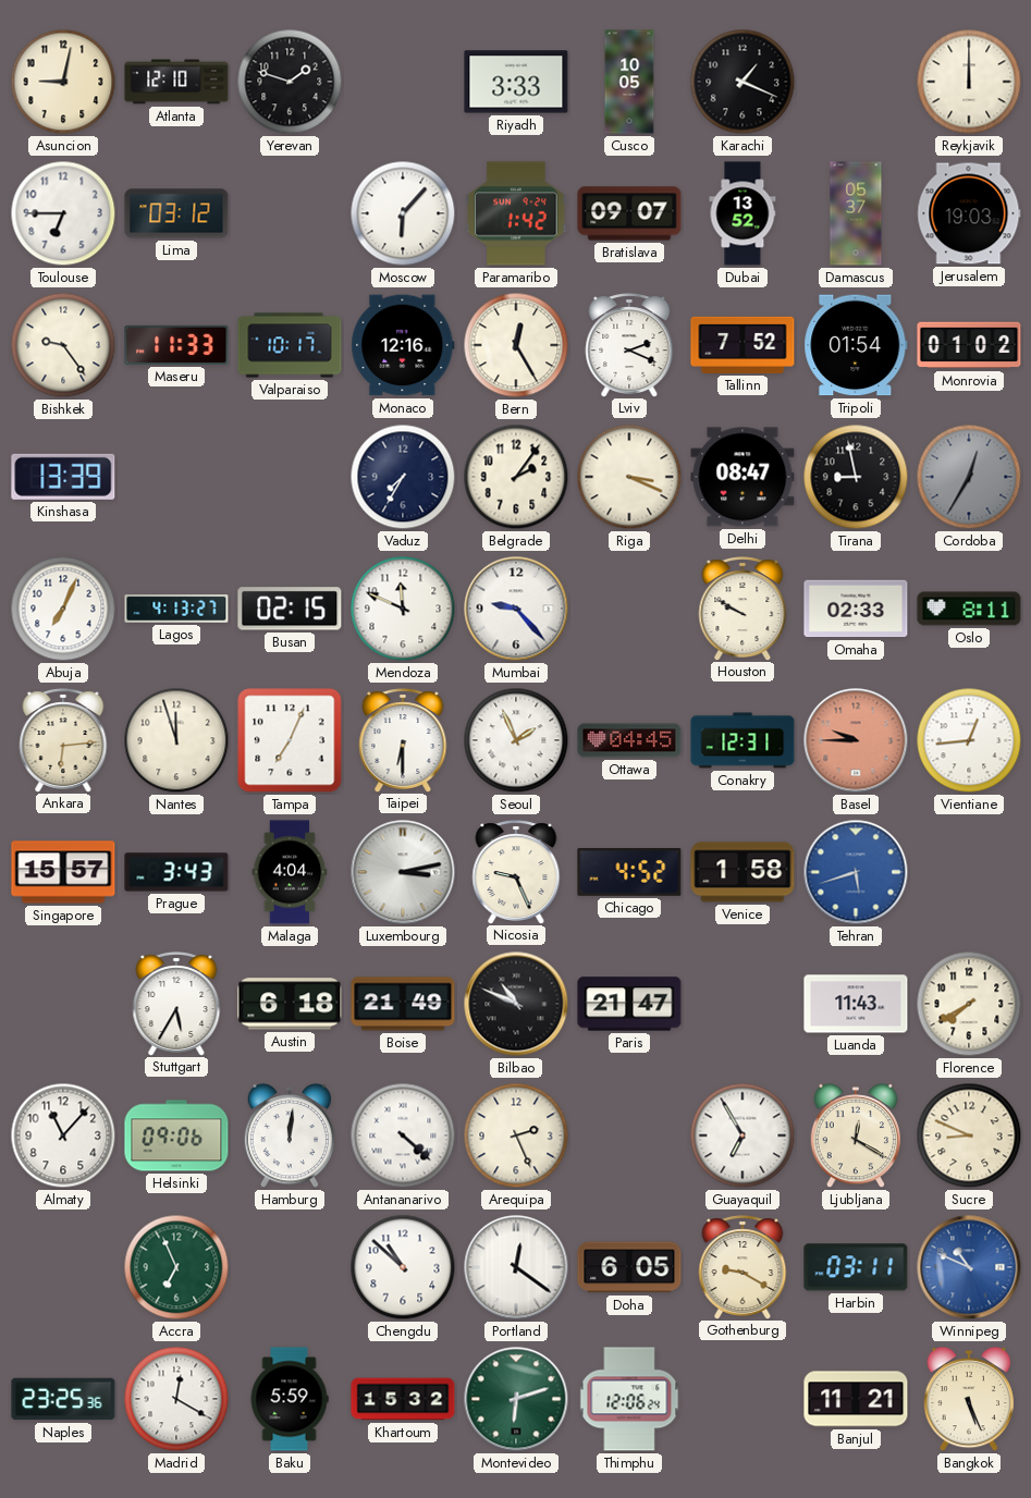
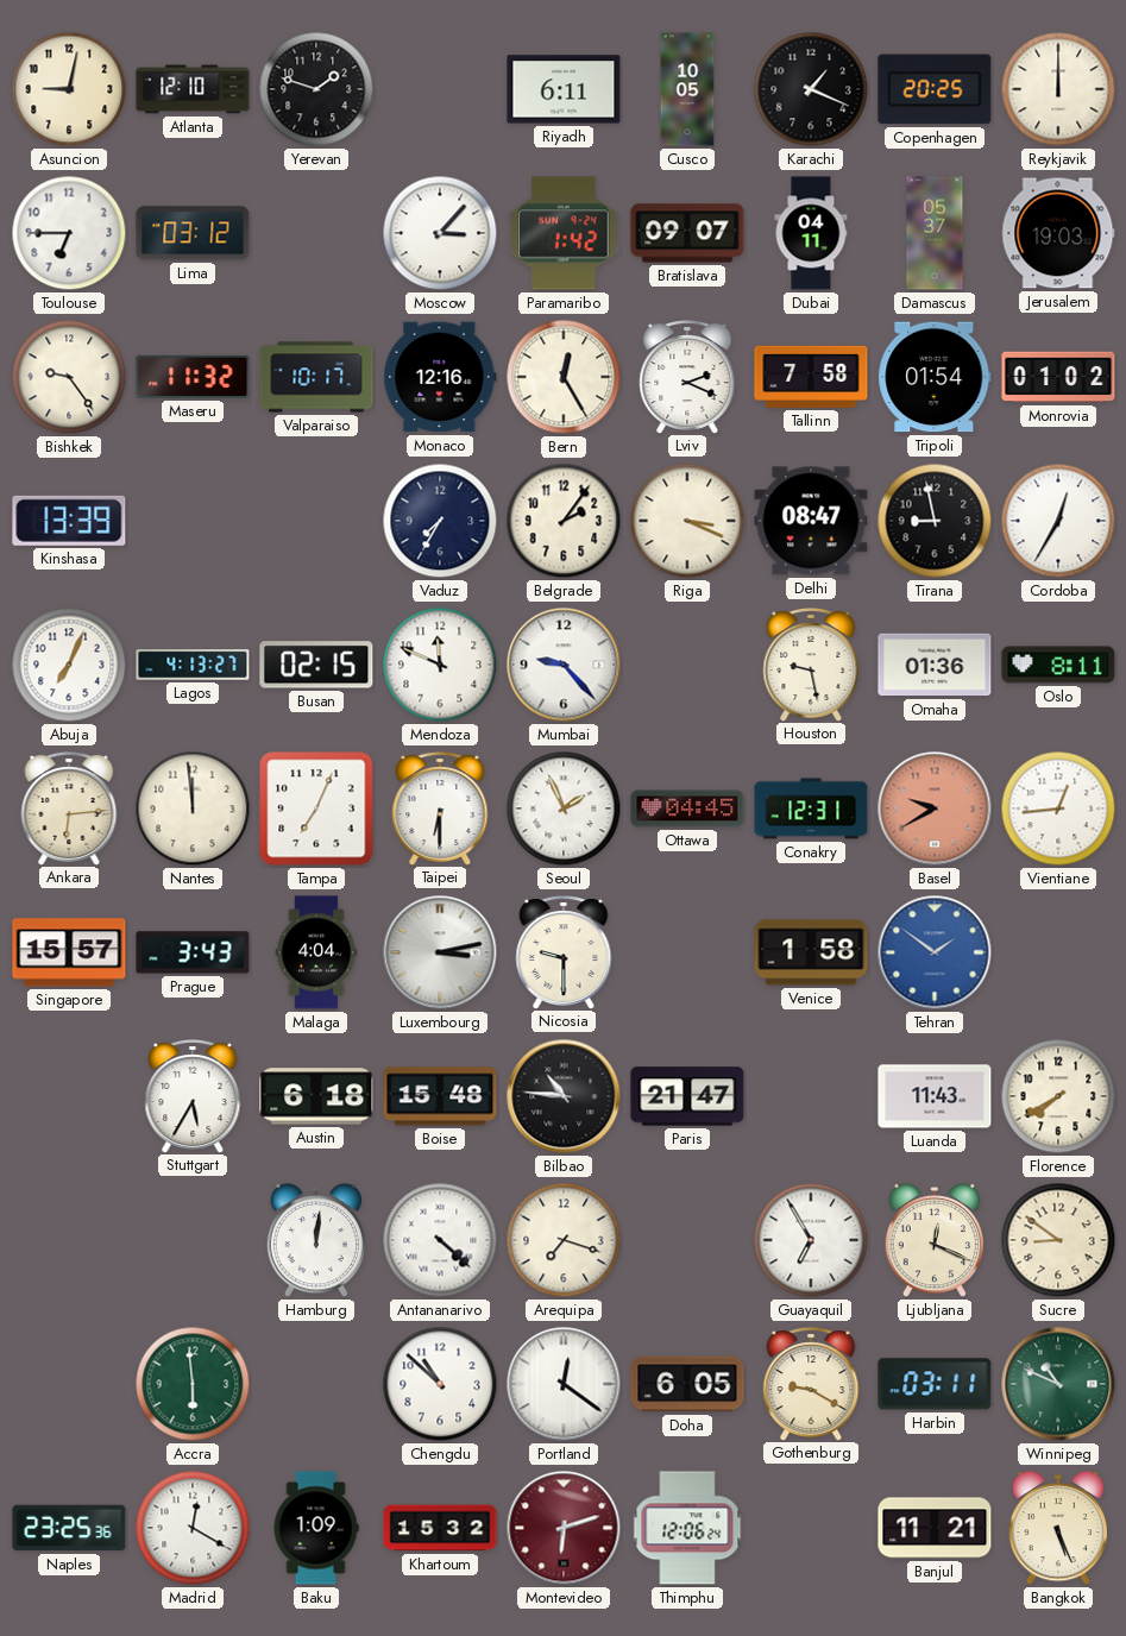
Riyadh: 3:33 -> 6:11 (564, 89)
Copenhagen: none -> 20:25 (935, 89)
Moscow: 6:07 -> 3:07 (440, 233)
Dubai: 13:52 -> 04:11 (811, 233)
Maseru: 11:33 -> 11:32 (193, 377)
Tallinn: 7:52 -> 7:58 (811, 377)
Cordoba dial: grey -> white (1058, 521)
Houston: 9:50 -> 9:28 (811, 665)
Omaha: 02:33 -> 01:36 (935, 665)
Nantes: 11:57 -> 11:59 (193, 808)
Basel: 9:45 -> 9:40 (935, 808)
Nicosia: 9:26 -> 9:30 (564, 952)
Chicago: 4:52 -> none (629, 872)
Tehran: 5:42 -> 1:51 (935, 952)
Boise: 21:49 -> 15:48 (440, 1096)
Bilbao: 10:49 -> 10:46 (564, 1096)
Almaty: 11:07 -> none (63, 1135)
Helsinki: 09:06 -> none (176, 1135)
Arequipa: 2:26 -> 7:18 (564, 1240)
Ljubljana: 12:20 -> 12:19 (933, 1240)
Sucre: 8:49 -> 8:51 (1058, 1240)
Accra: 6:56 -> 5:59 (193, 1384)
Winnipeg dial: blue -> green (1058, 1384)
Baku: 5:59 -> 1:09 (316, 1528)
Montevideo dial: green -> burgundy (564, 1528)
